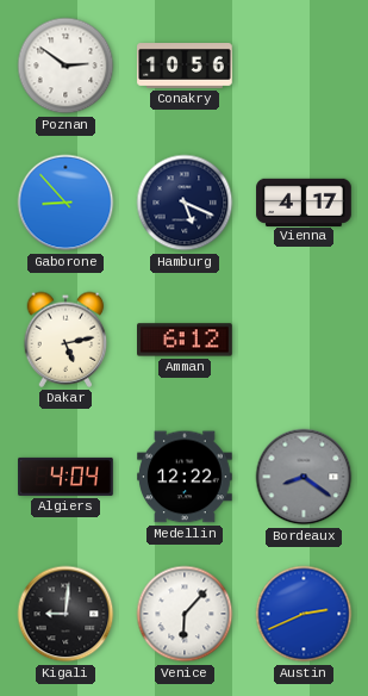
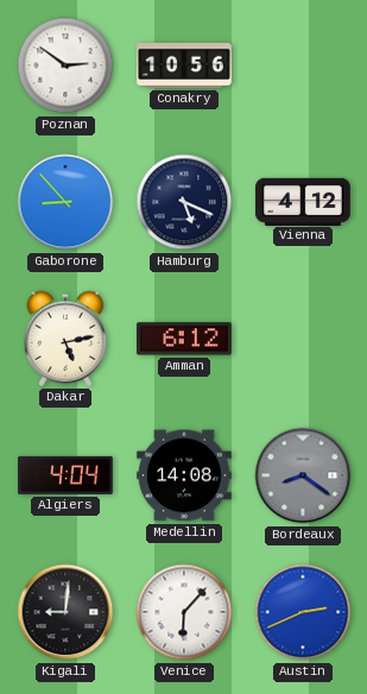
Vienna: 4:17 -> 4:12 (303, 201)
Medellin: 12:22 -> 14:08 (185, 475)
